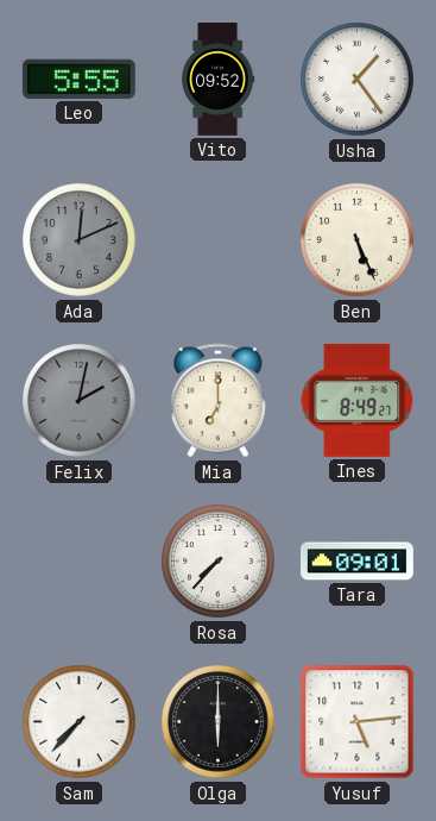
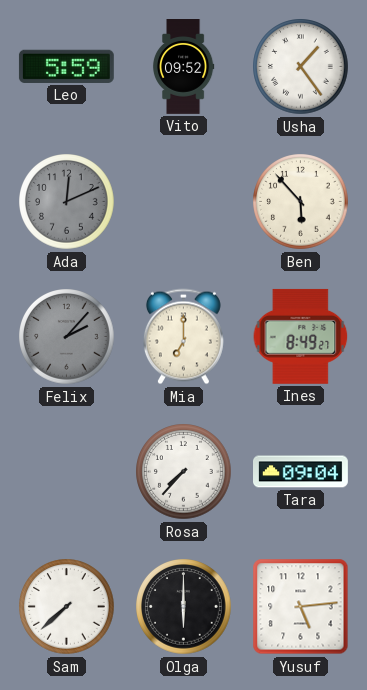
Leo: 5:55 -> 5:59 (66, 66)
Ben: 5:26 -> 5:53 (301, 202)
Felix: 2:02 -> 2:07 (67, 337)
Tara: 09:01 -> 09:04 (301, 472)
Sam: 7:37 -> 7:38 (67, 607)
